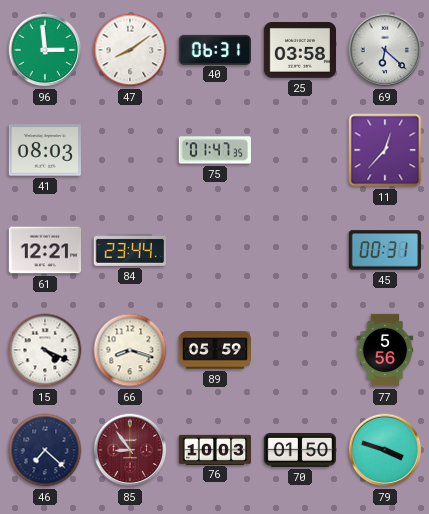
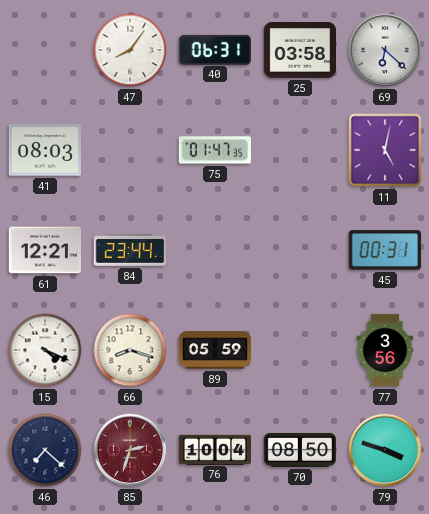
96: 2:59 -> none (45, 50)
47: 8:09 -> 8:06 (130, 50)
11: 12:37 -> 5:02 (385, 150)
77: 5:56 -> 3:56 (385, 350)
85: 8:54 -> 2:33 (130, 450)
76: 10:03 -> 10:04 (214, 449)
70: 01:50 -> 08:50 (299, 450)
